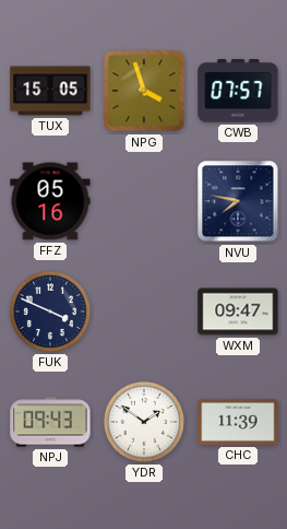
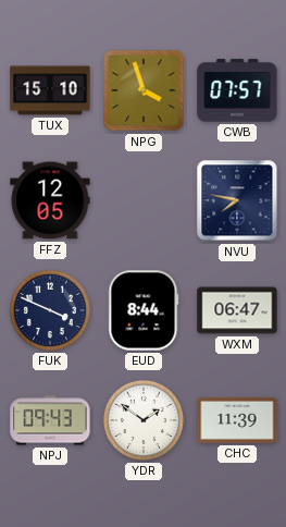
TUX: 15:05 -> 15:10 (50, 90)
FFZ: 05:16 -> 12:05 (50, 200)
EUD: none -> 8:44 (144, 310)
WXM: 09:47 -> 06:47 (237, 310)
